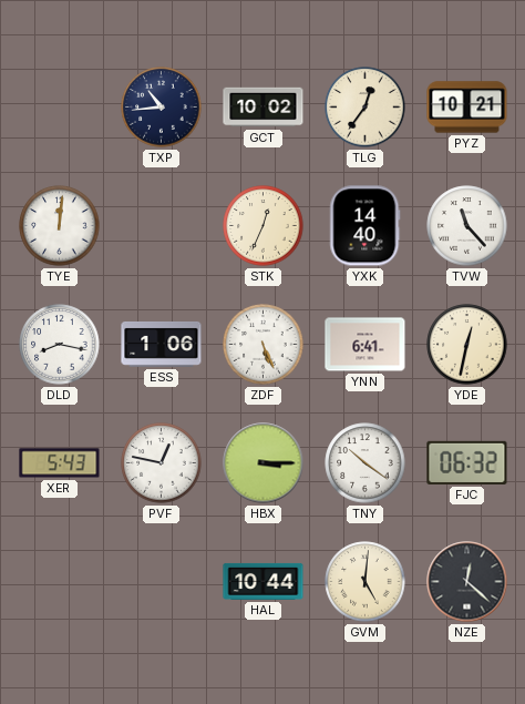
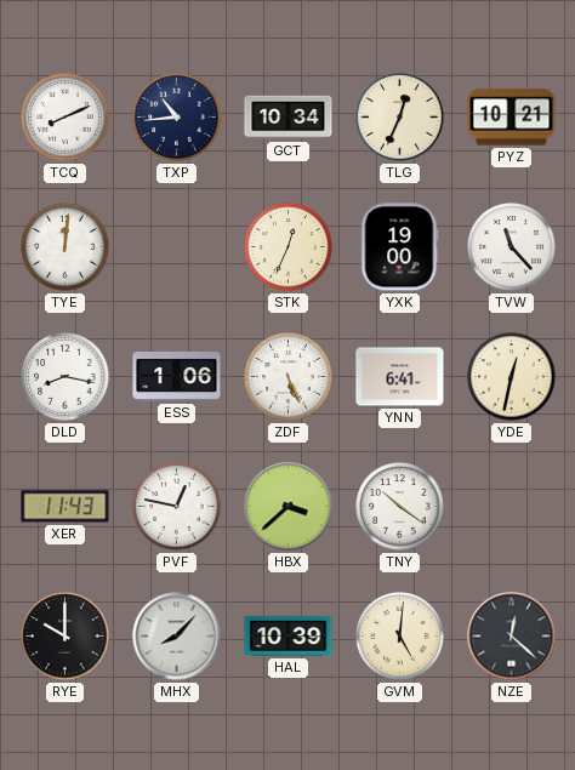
TCQ: none -> 8:11 (66, 118)
GCT: 10:02 -> 10:34 (289, 118)
TLG: 12:36 -> 12:34 (400, 118)
YXK: 14:40 -> 19:00 (400, 247)
XER: 5:43 -> 11:43 (66, 507)
HBX: 3:15 -> 3:38 (289, 507)
FJC: 06:32 -> none (467, 462)
RYE: none -> 10:00 (66, 637)
MHX: none -> 8:07 (177, 637)
HAL: 10:44 -> 10:39 (289, 635)
